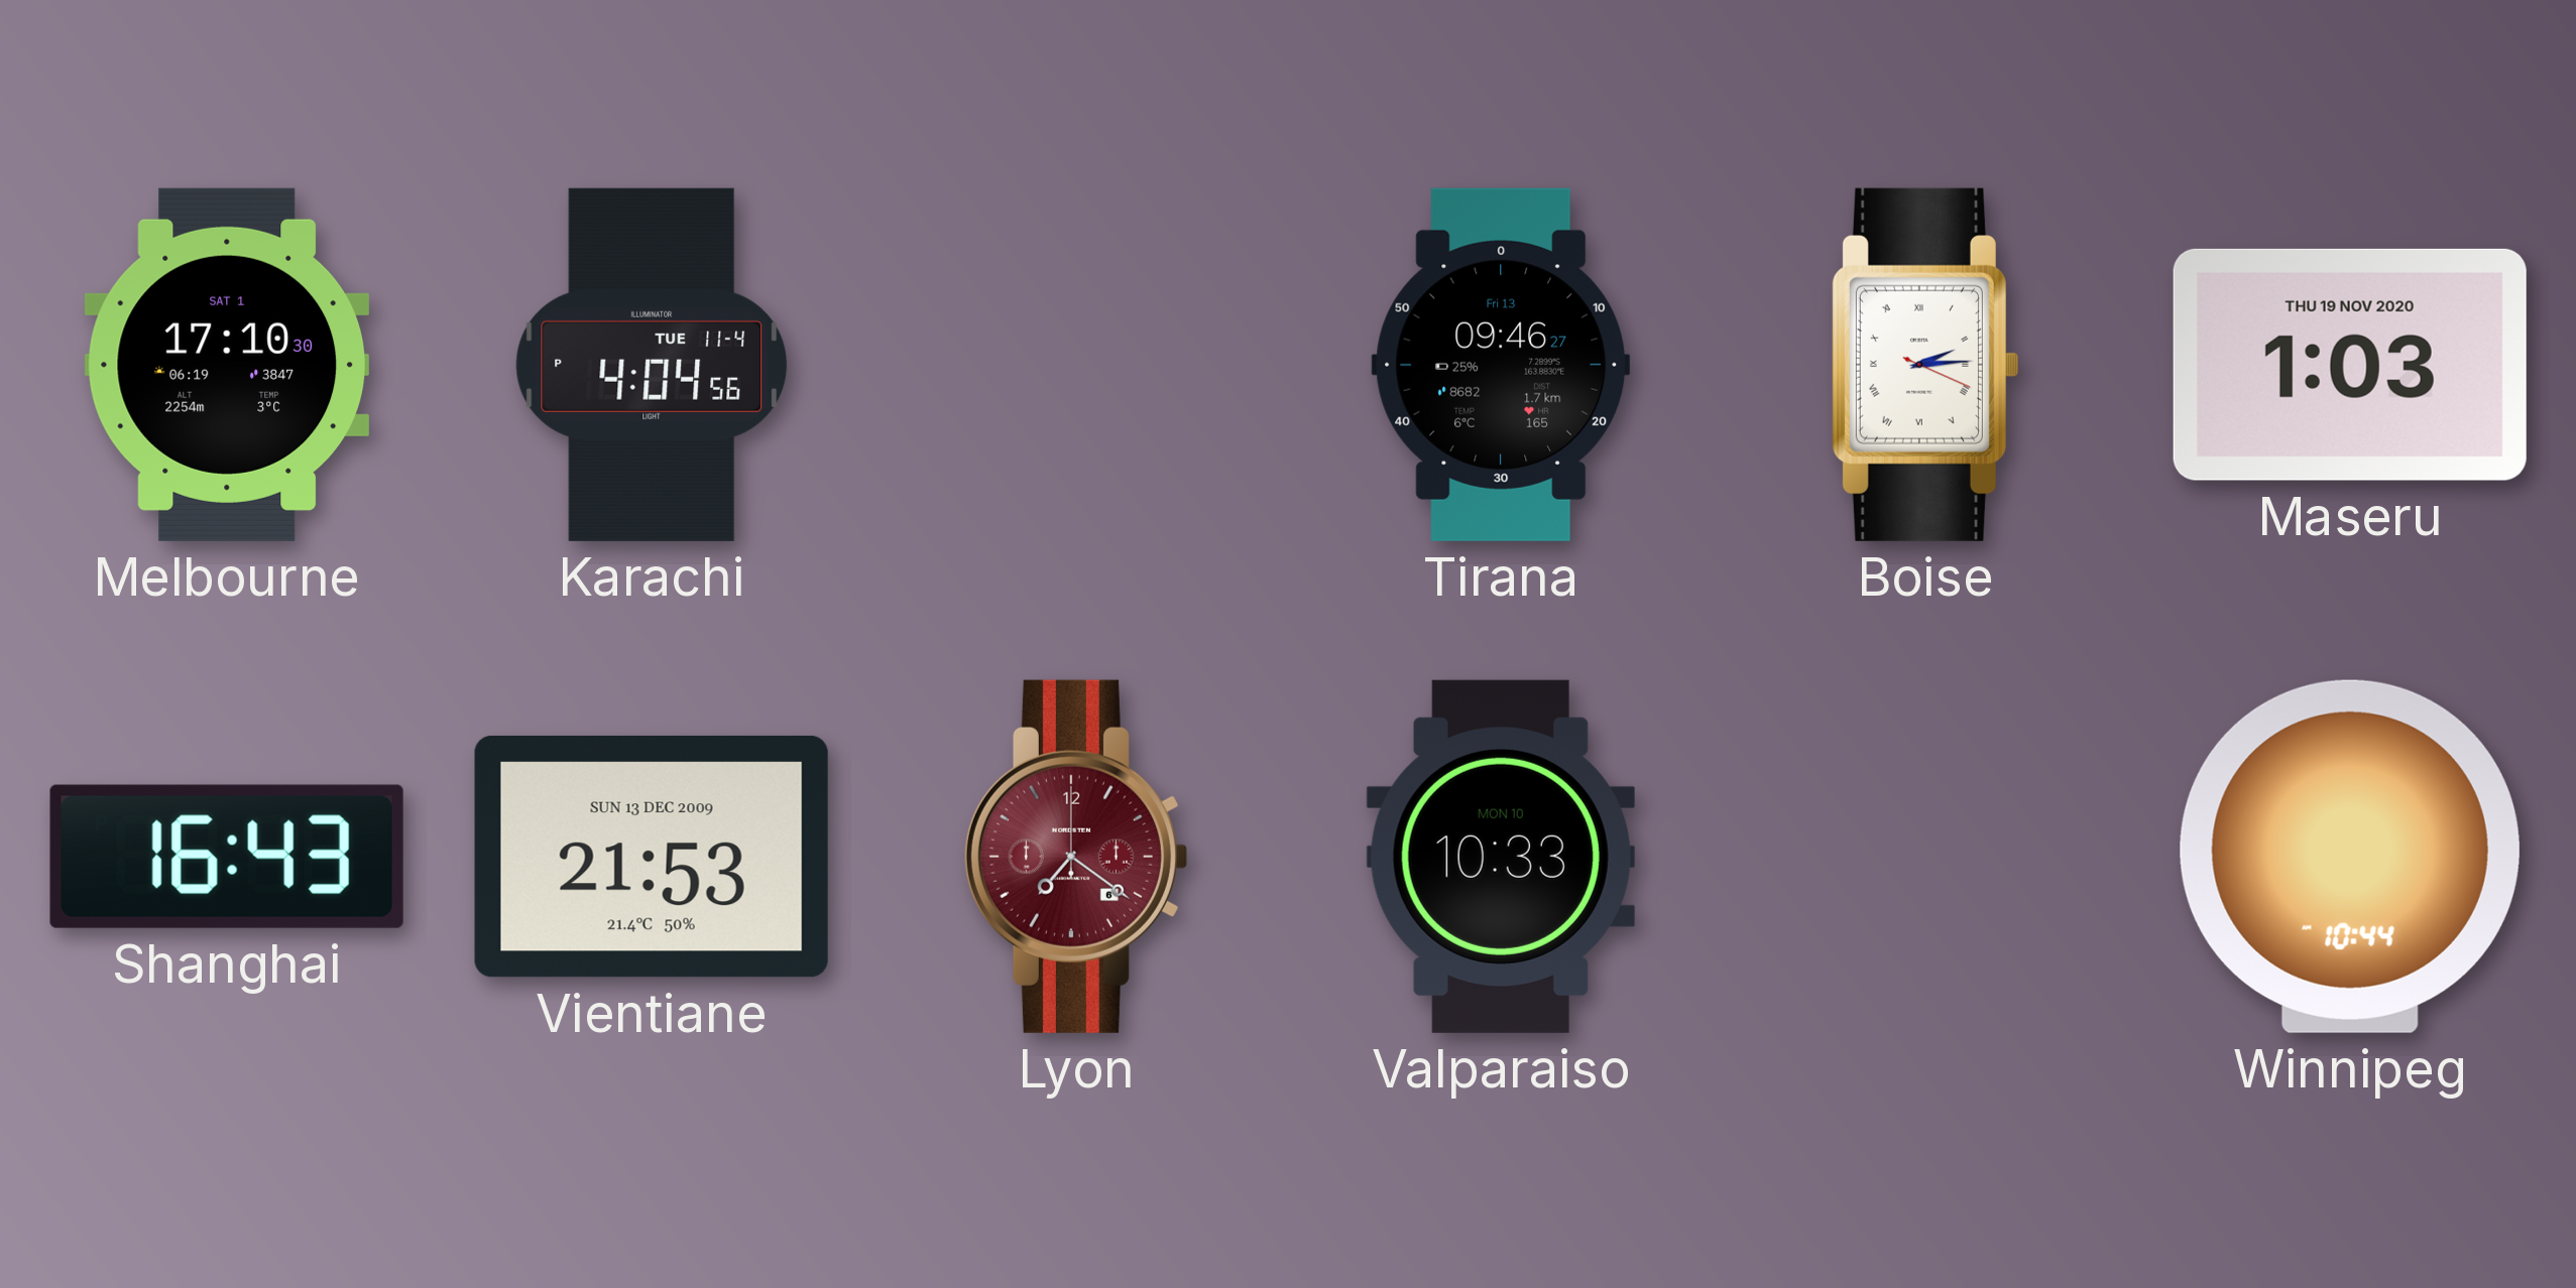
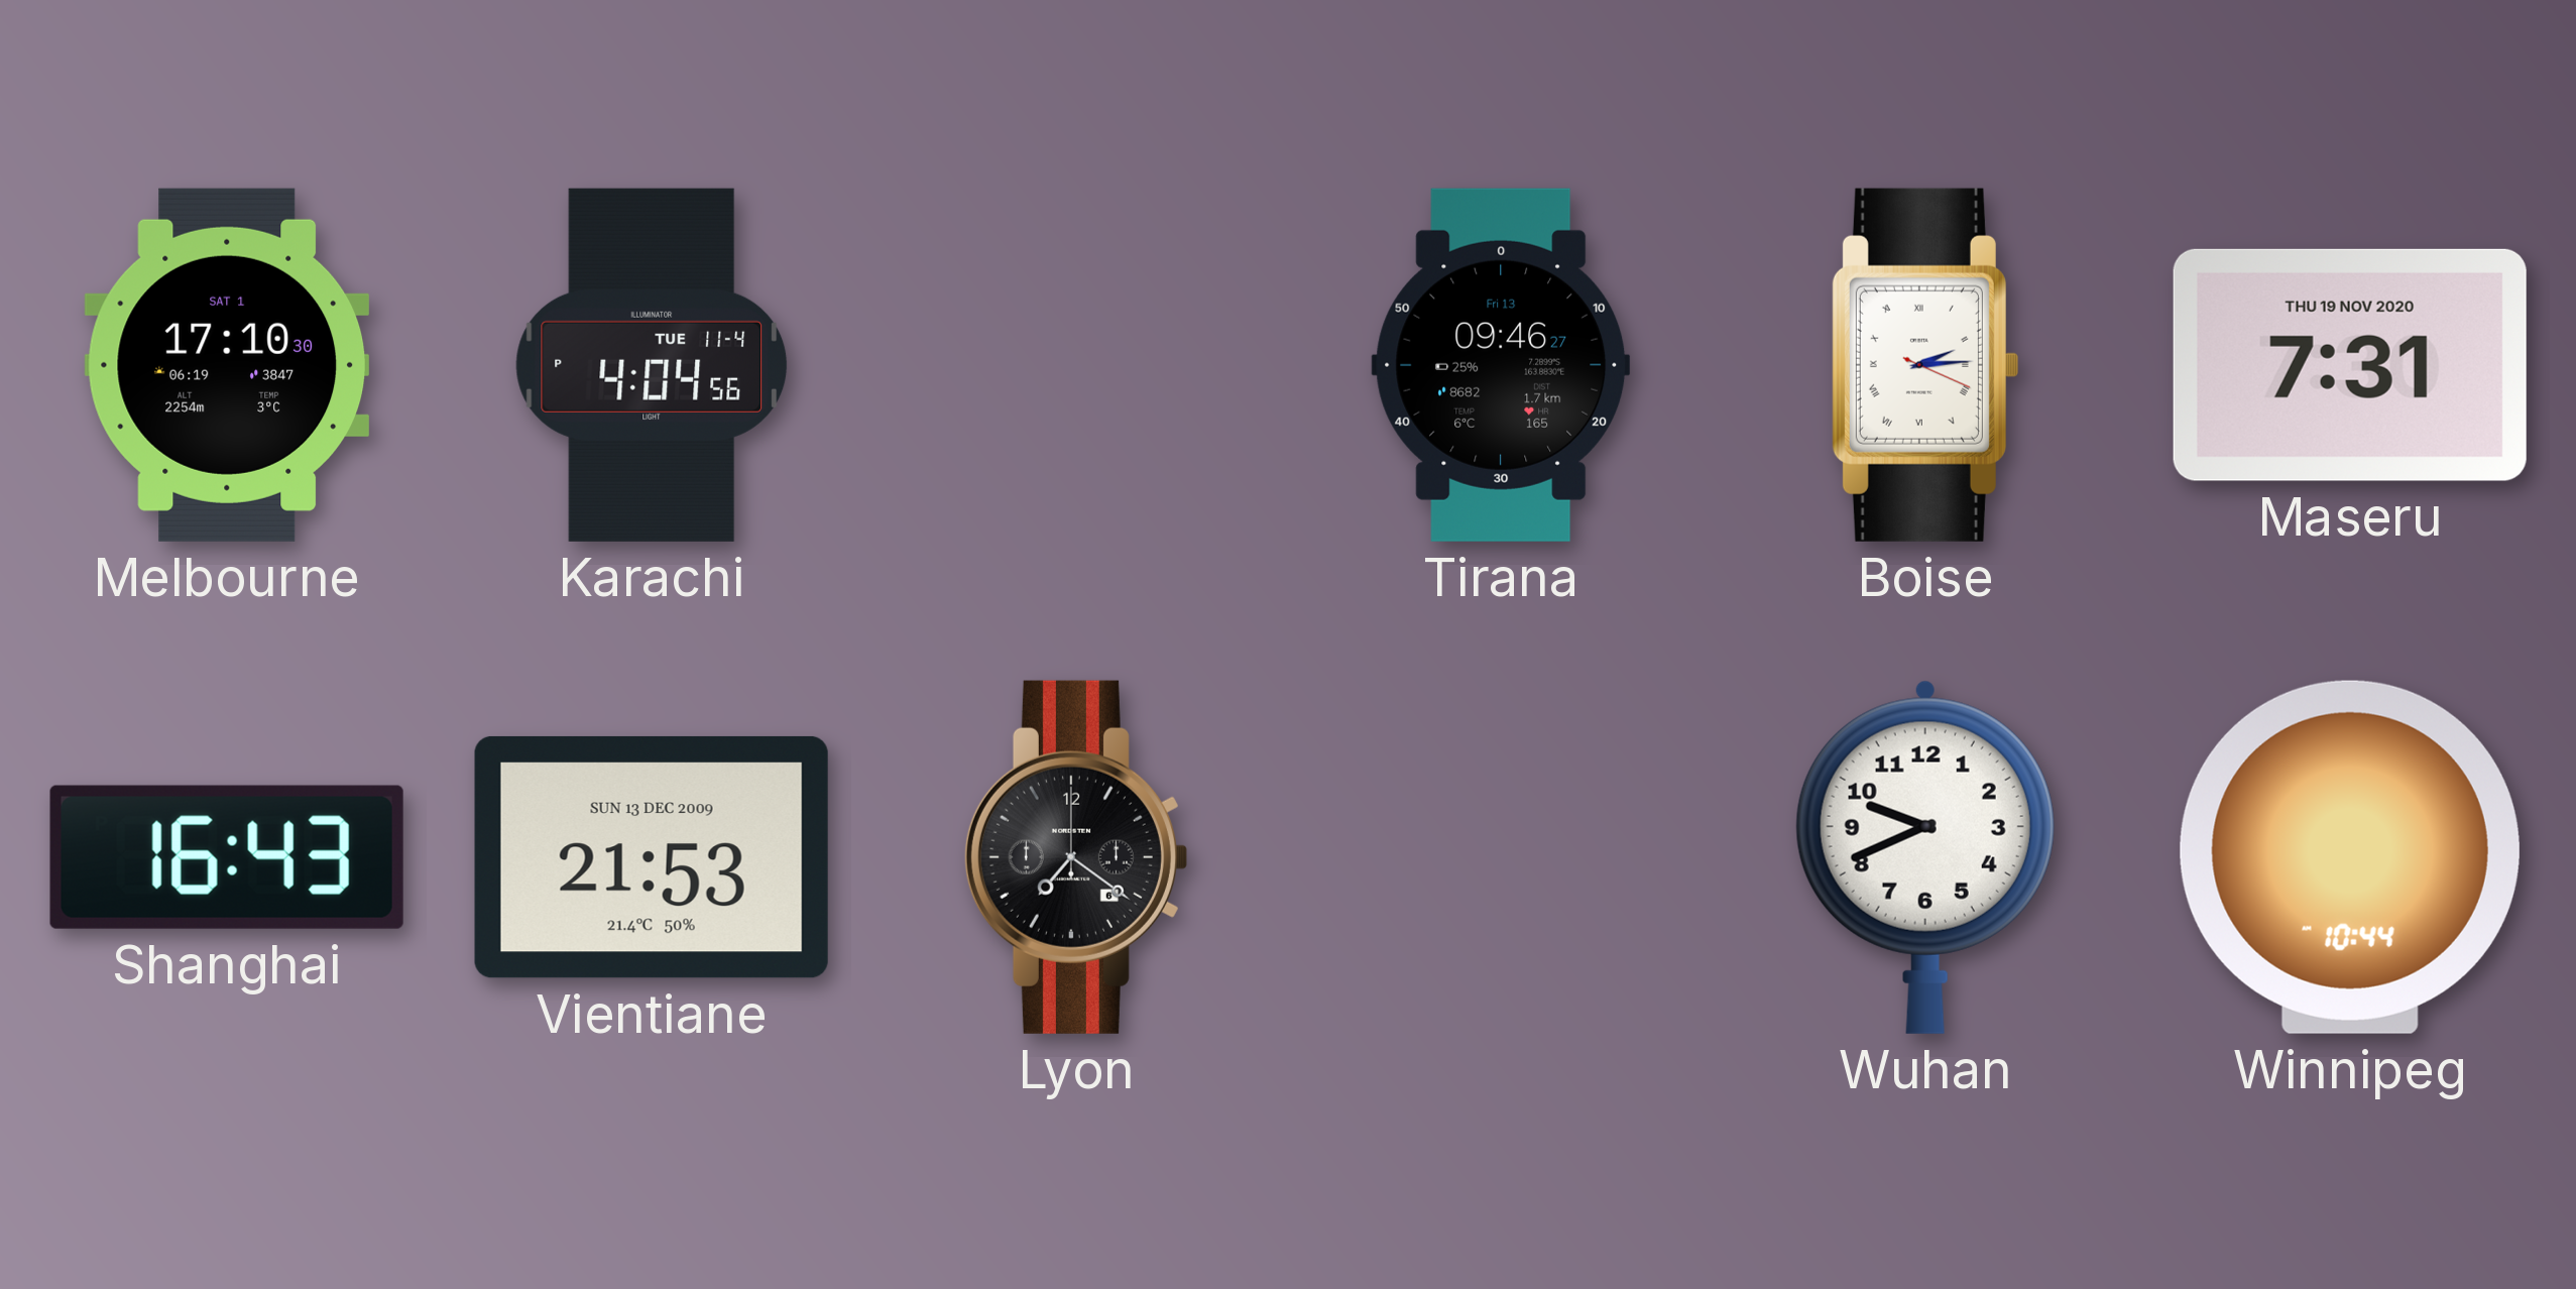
Maseru: 1:03 -> 7:31 (2350, 365)
Lyon dial: burgundy -> black (1075, 857)
Valparaiso: 10:33 -> none (1501, 857)
Wuhan: none -> 9:41 (1925, 857)
